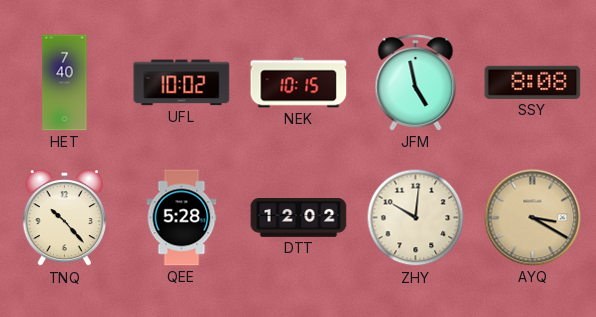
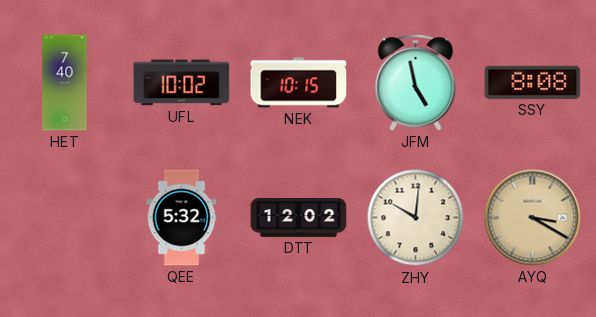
TNQ: 10:23 -> none (64, 218)
QEE: 5:28 -> 5:32 (182, 218)
